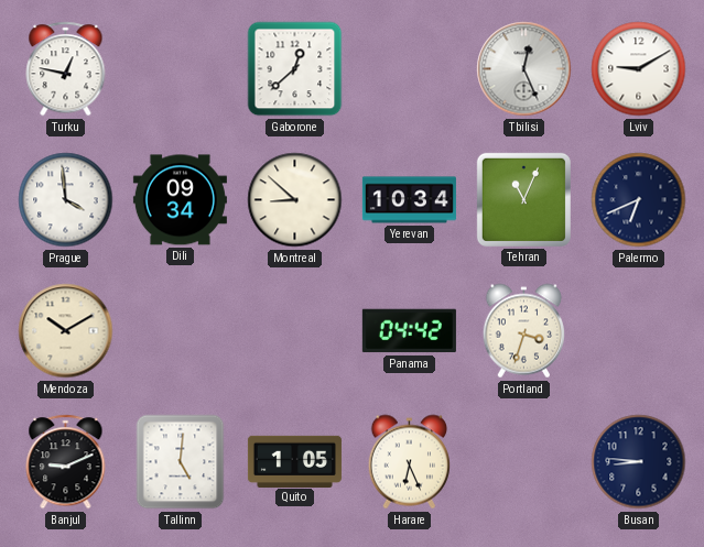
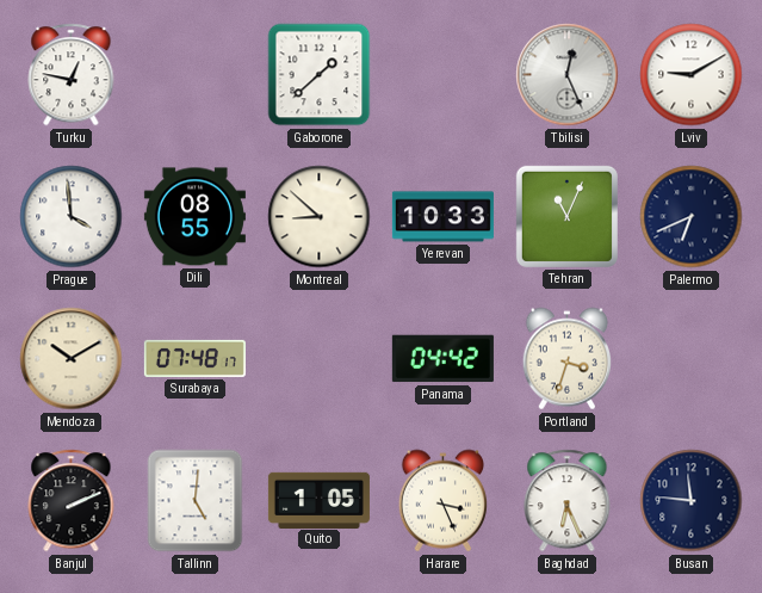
Gaborone: 12:38 -> 1:38 (320, 75)
Dili: 09:34 -> 08:55 (194, 217)
Yerevan: 10:34 -> 10:33 (442, 217)
Surabaya: none -> 07:48 (194, 358)
Banjul: 9:11 -> 2:11 (72, 501)
Harare: 6:26 -> 3:26 (444, 501)
Baghdad: none -> 6:26 (568, 501)
Busan: 8:46 -> 11:46 (692, 501)
